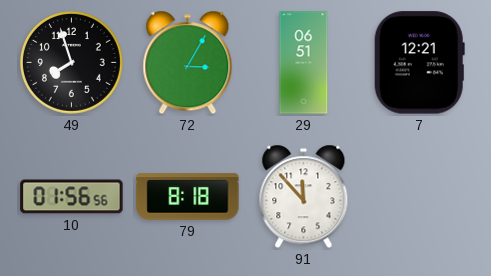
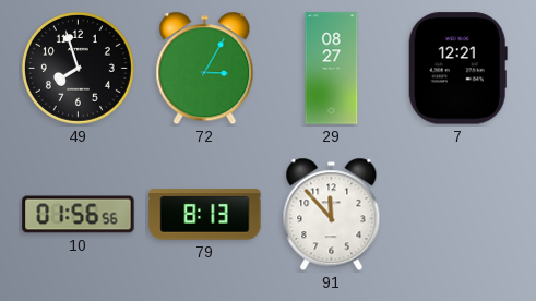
29: 06:51 -> 08:27 (332, 69)
79: 8:18 -> 8:13 (205, 215)
